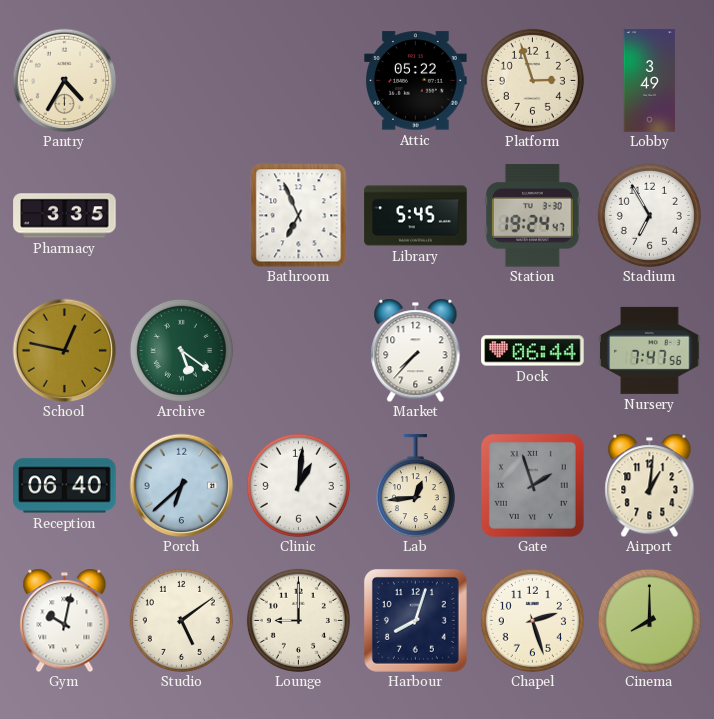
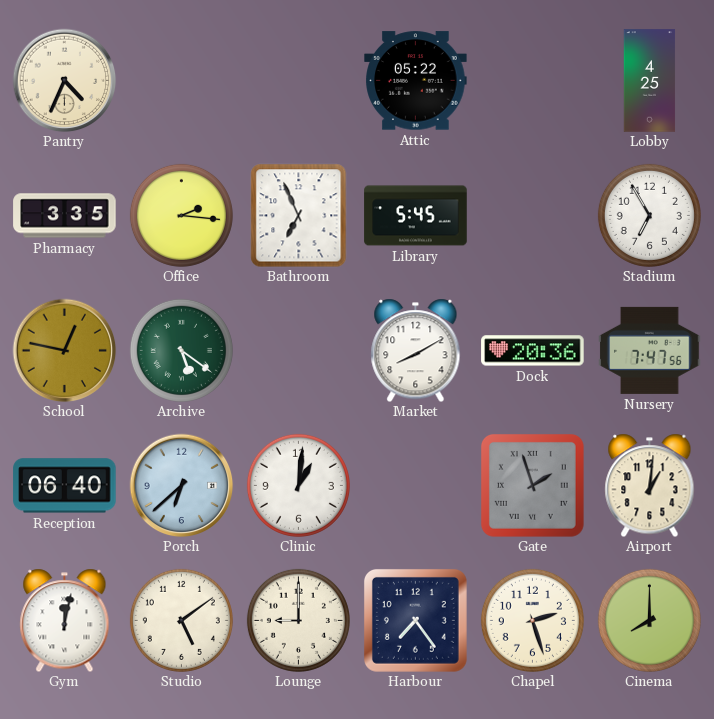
Pantry: 4:35 -> 4:34 (64, 80)
Platform: 2:57 -> none (532, 80)
Lobby: 3:49 -> 4:25 (650, 81)
Office: none -> 2:16 (181, 215)
Station: 19:24 -> none (532, 216)
Market: 7:37 -> 8:10 (416, 350)
Dock: 06:44 -> 20:36 (533, 351)
Lab: 12:44 -> none (415, 486)
Gym: 10:02 -> 12:02 (65, 620)
Harbour: 8:03 -> 7:24 (415, 620)
